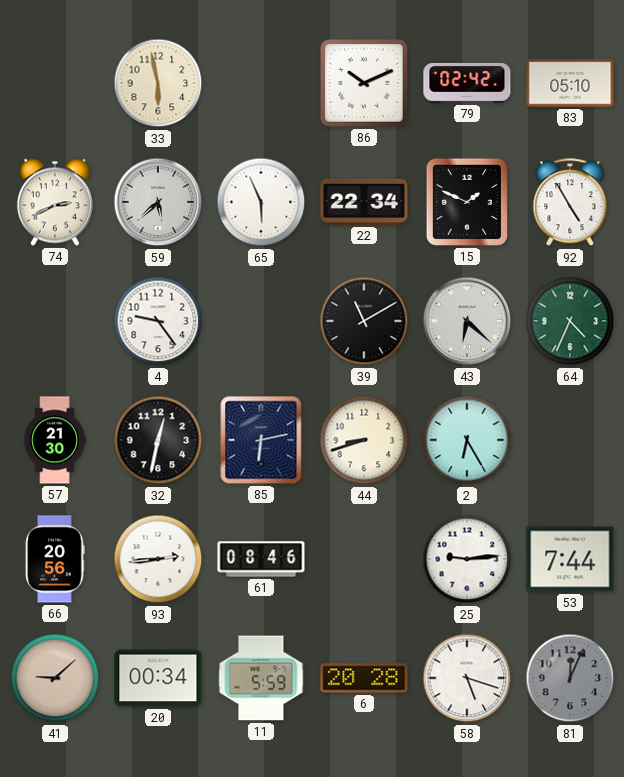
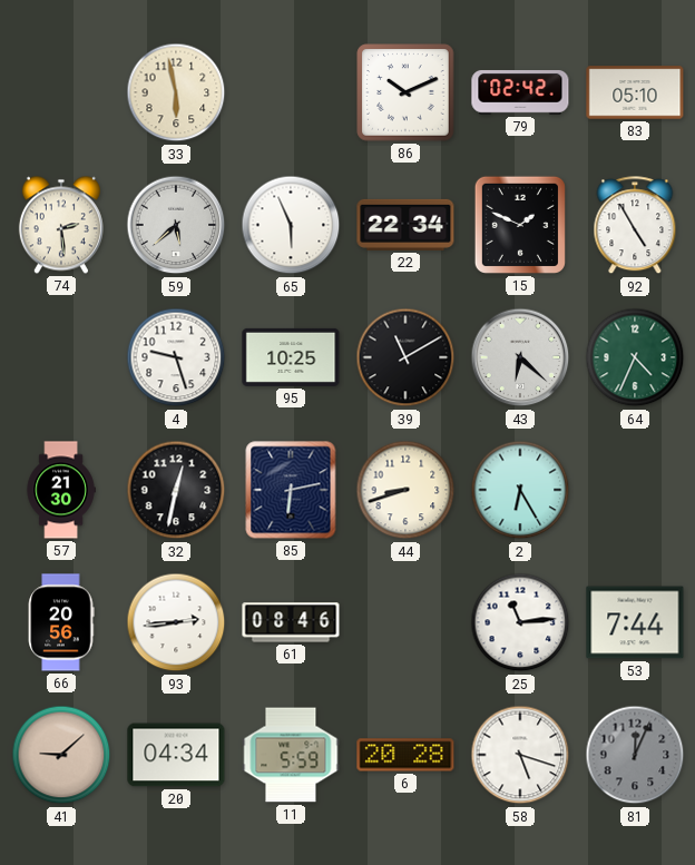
74: 2:41 -> 2:29 (61, 225)
4: 9:24 -> 9:27 (176, 357)
95: none -> 10:25 (291, 357)
25: 9:14 -> 11:14 (520, 622)
20: 00:34 -> 04:34 (176, 755)
